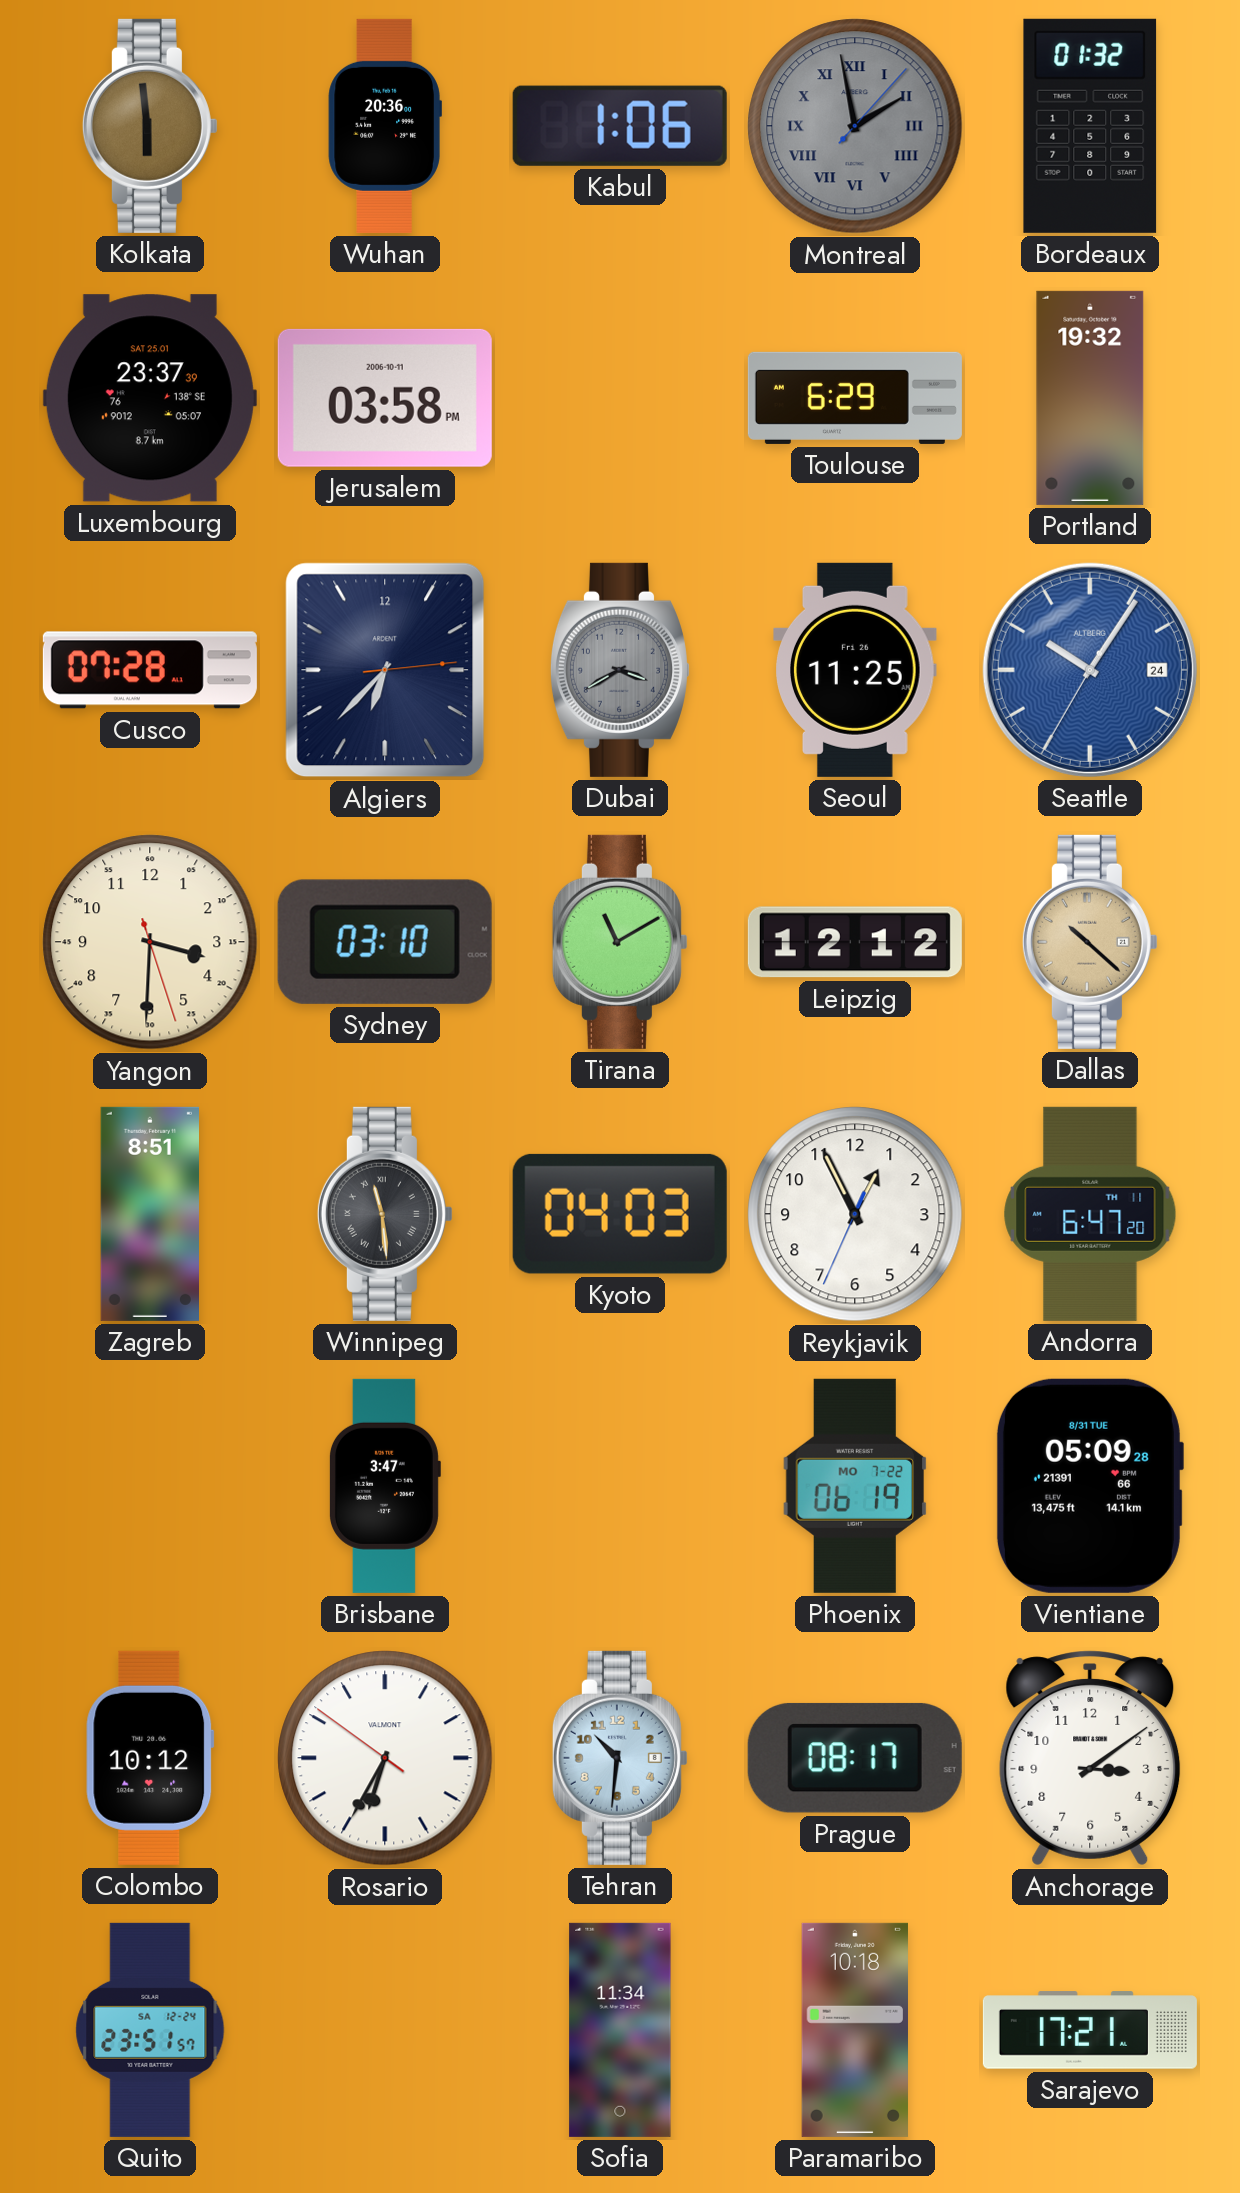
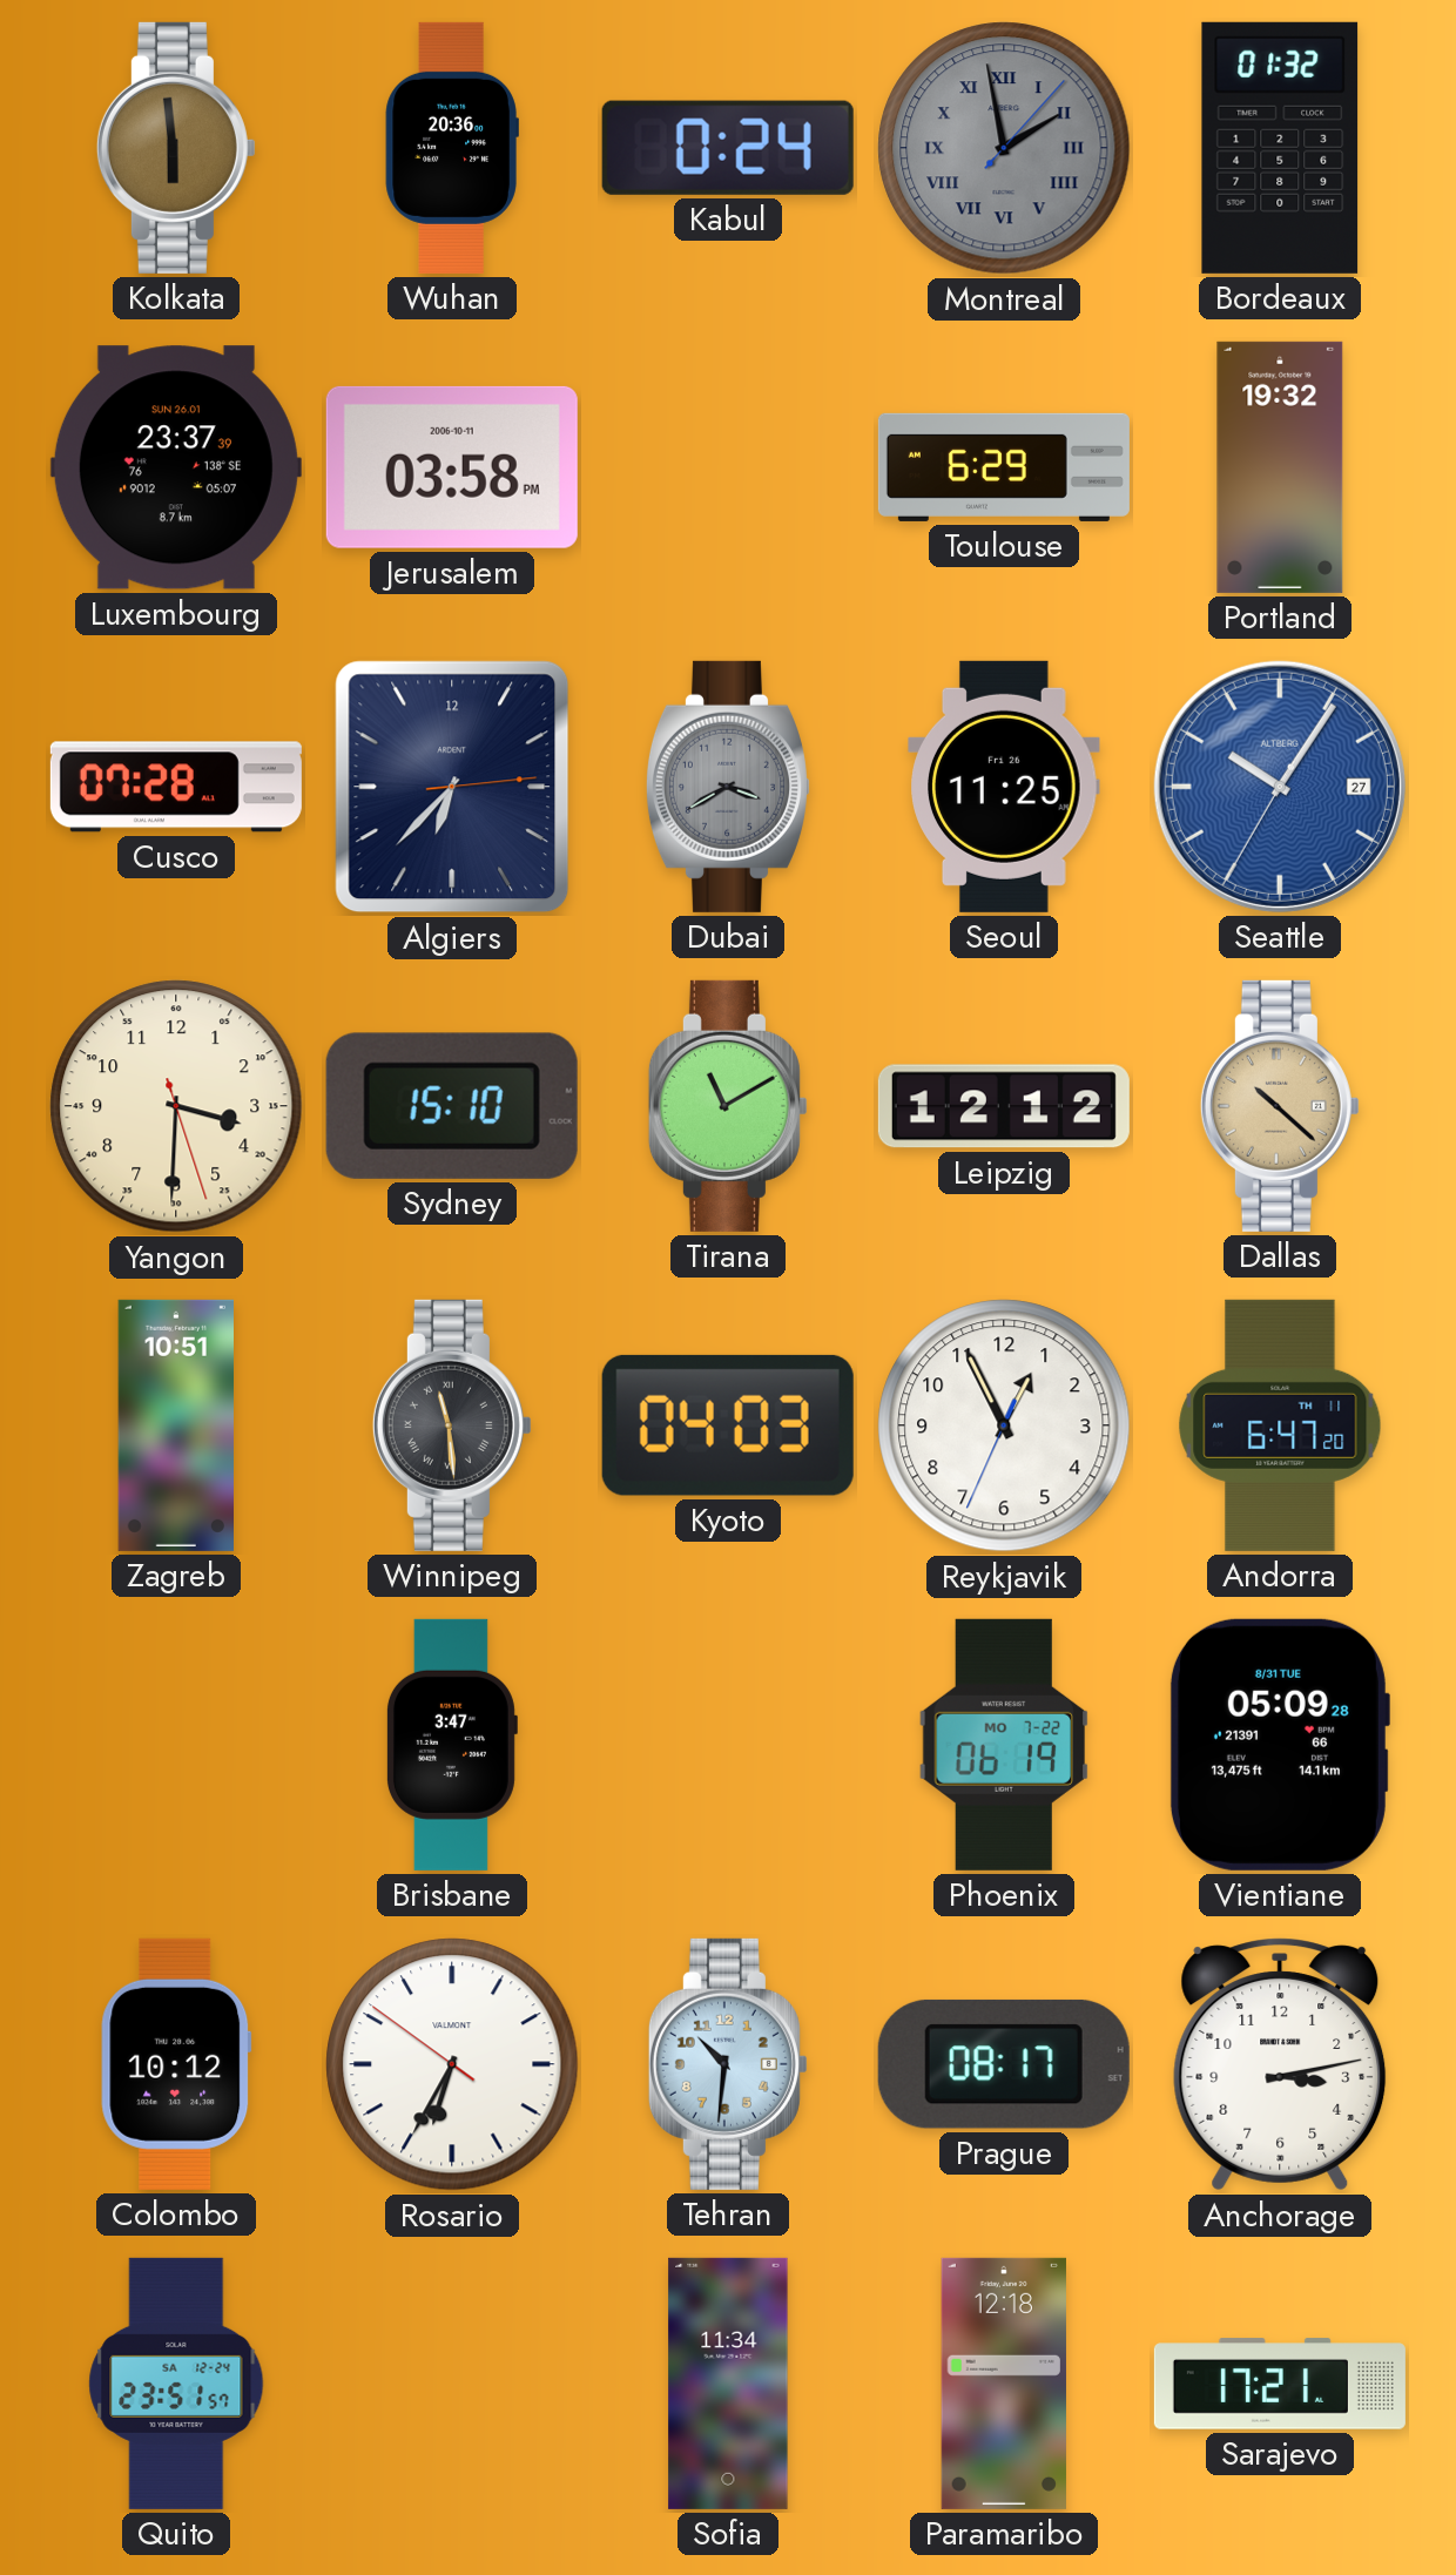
Kabul: 1:06 -> 0:24 (728, 148)
Luxembourg date: SAT 25.01 -> SUN 26.01 (176, 467)
Seattle date: 24 -> 27 (1280, 787)
Sydney: 03:10 -> 15:10 (452, 1106)
Zagreb: 8:51 -> 10:51 (175, 1425)
Anchorage: 3:09 -> 3:13 (1280, 2064)
Paramaribo: 10:18 -> 12:18 (1004, 2384)
